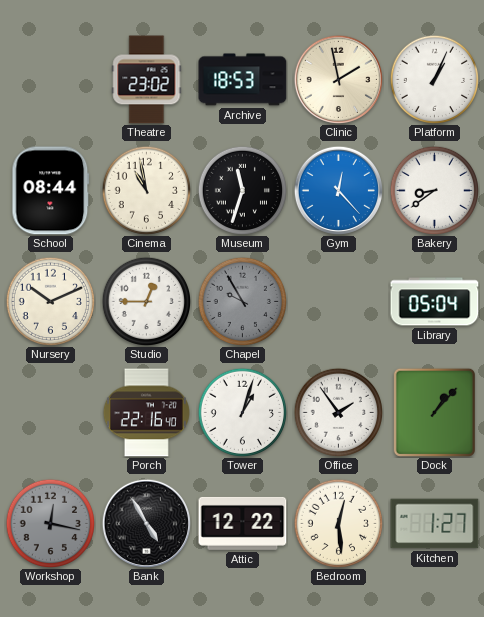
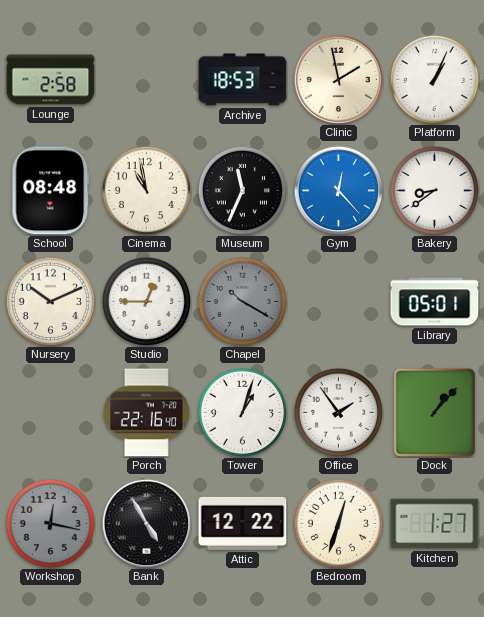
Lounge: none -> 2:58 (51, 80)
Theatre: 23:02 -> none (147, 80)
School: 08:44 -> 08:48 (51, 191)
Museum: 11:33 -> 11:34 (242, 190)
Chapel: 9:55 -> 10:20 (242, 301)
Library: 05:04 -> 05:01 (435, 302)
Bedroom: 12:29 -> 12:33 (338, 523)
